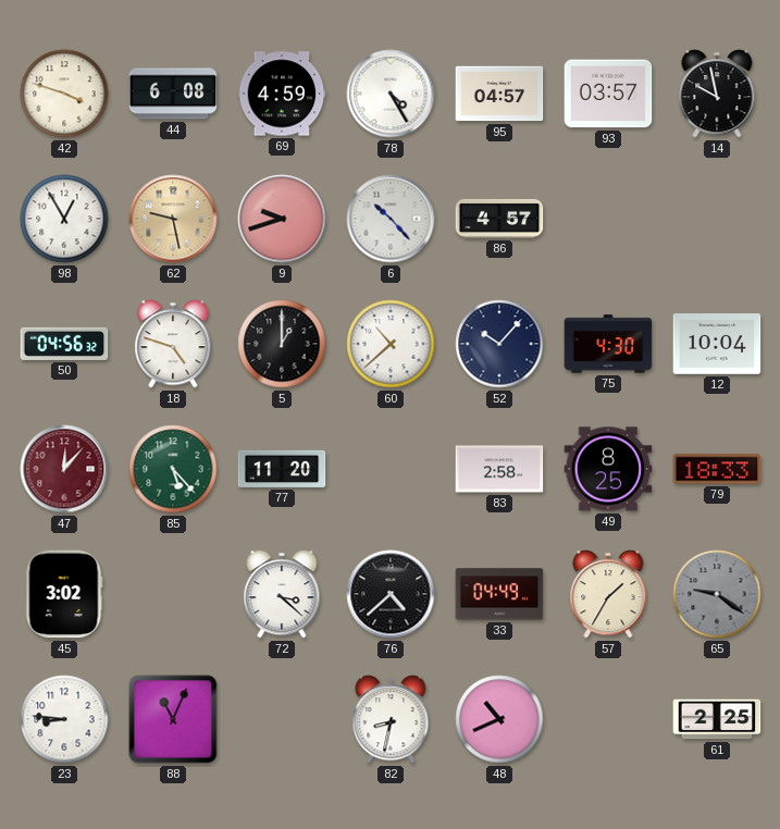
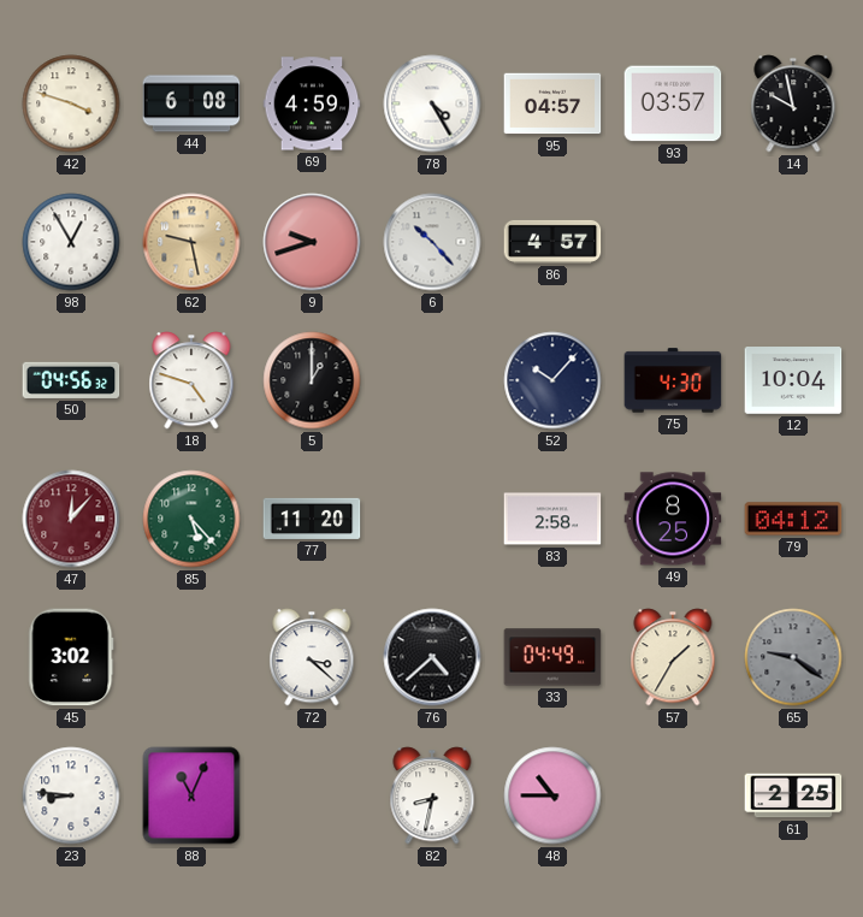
60: 10:38 -> none (391, 344)
79: 18:33 -> 04:12 (793, 519)
48: 10:41 -> 10:45 (552, 795)
